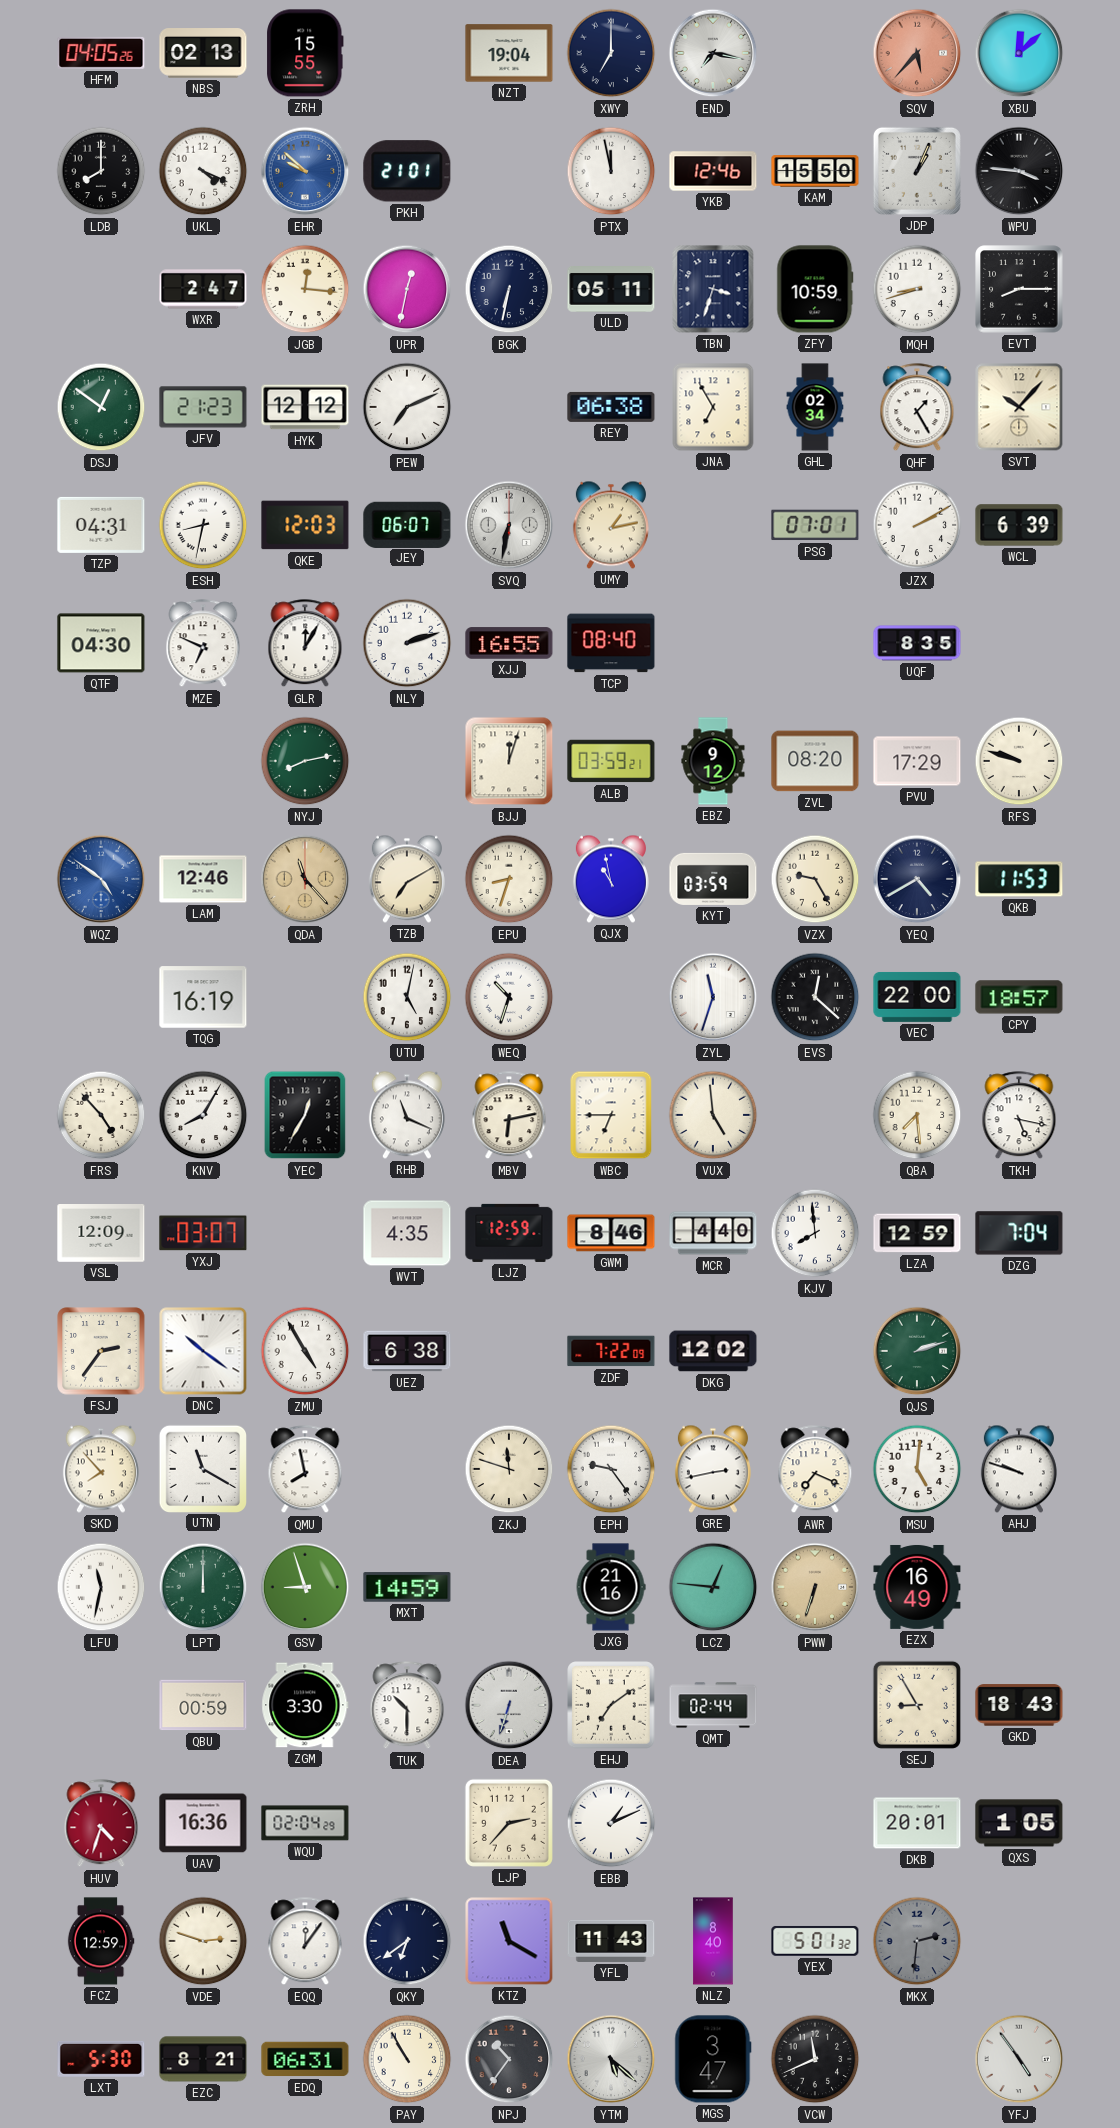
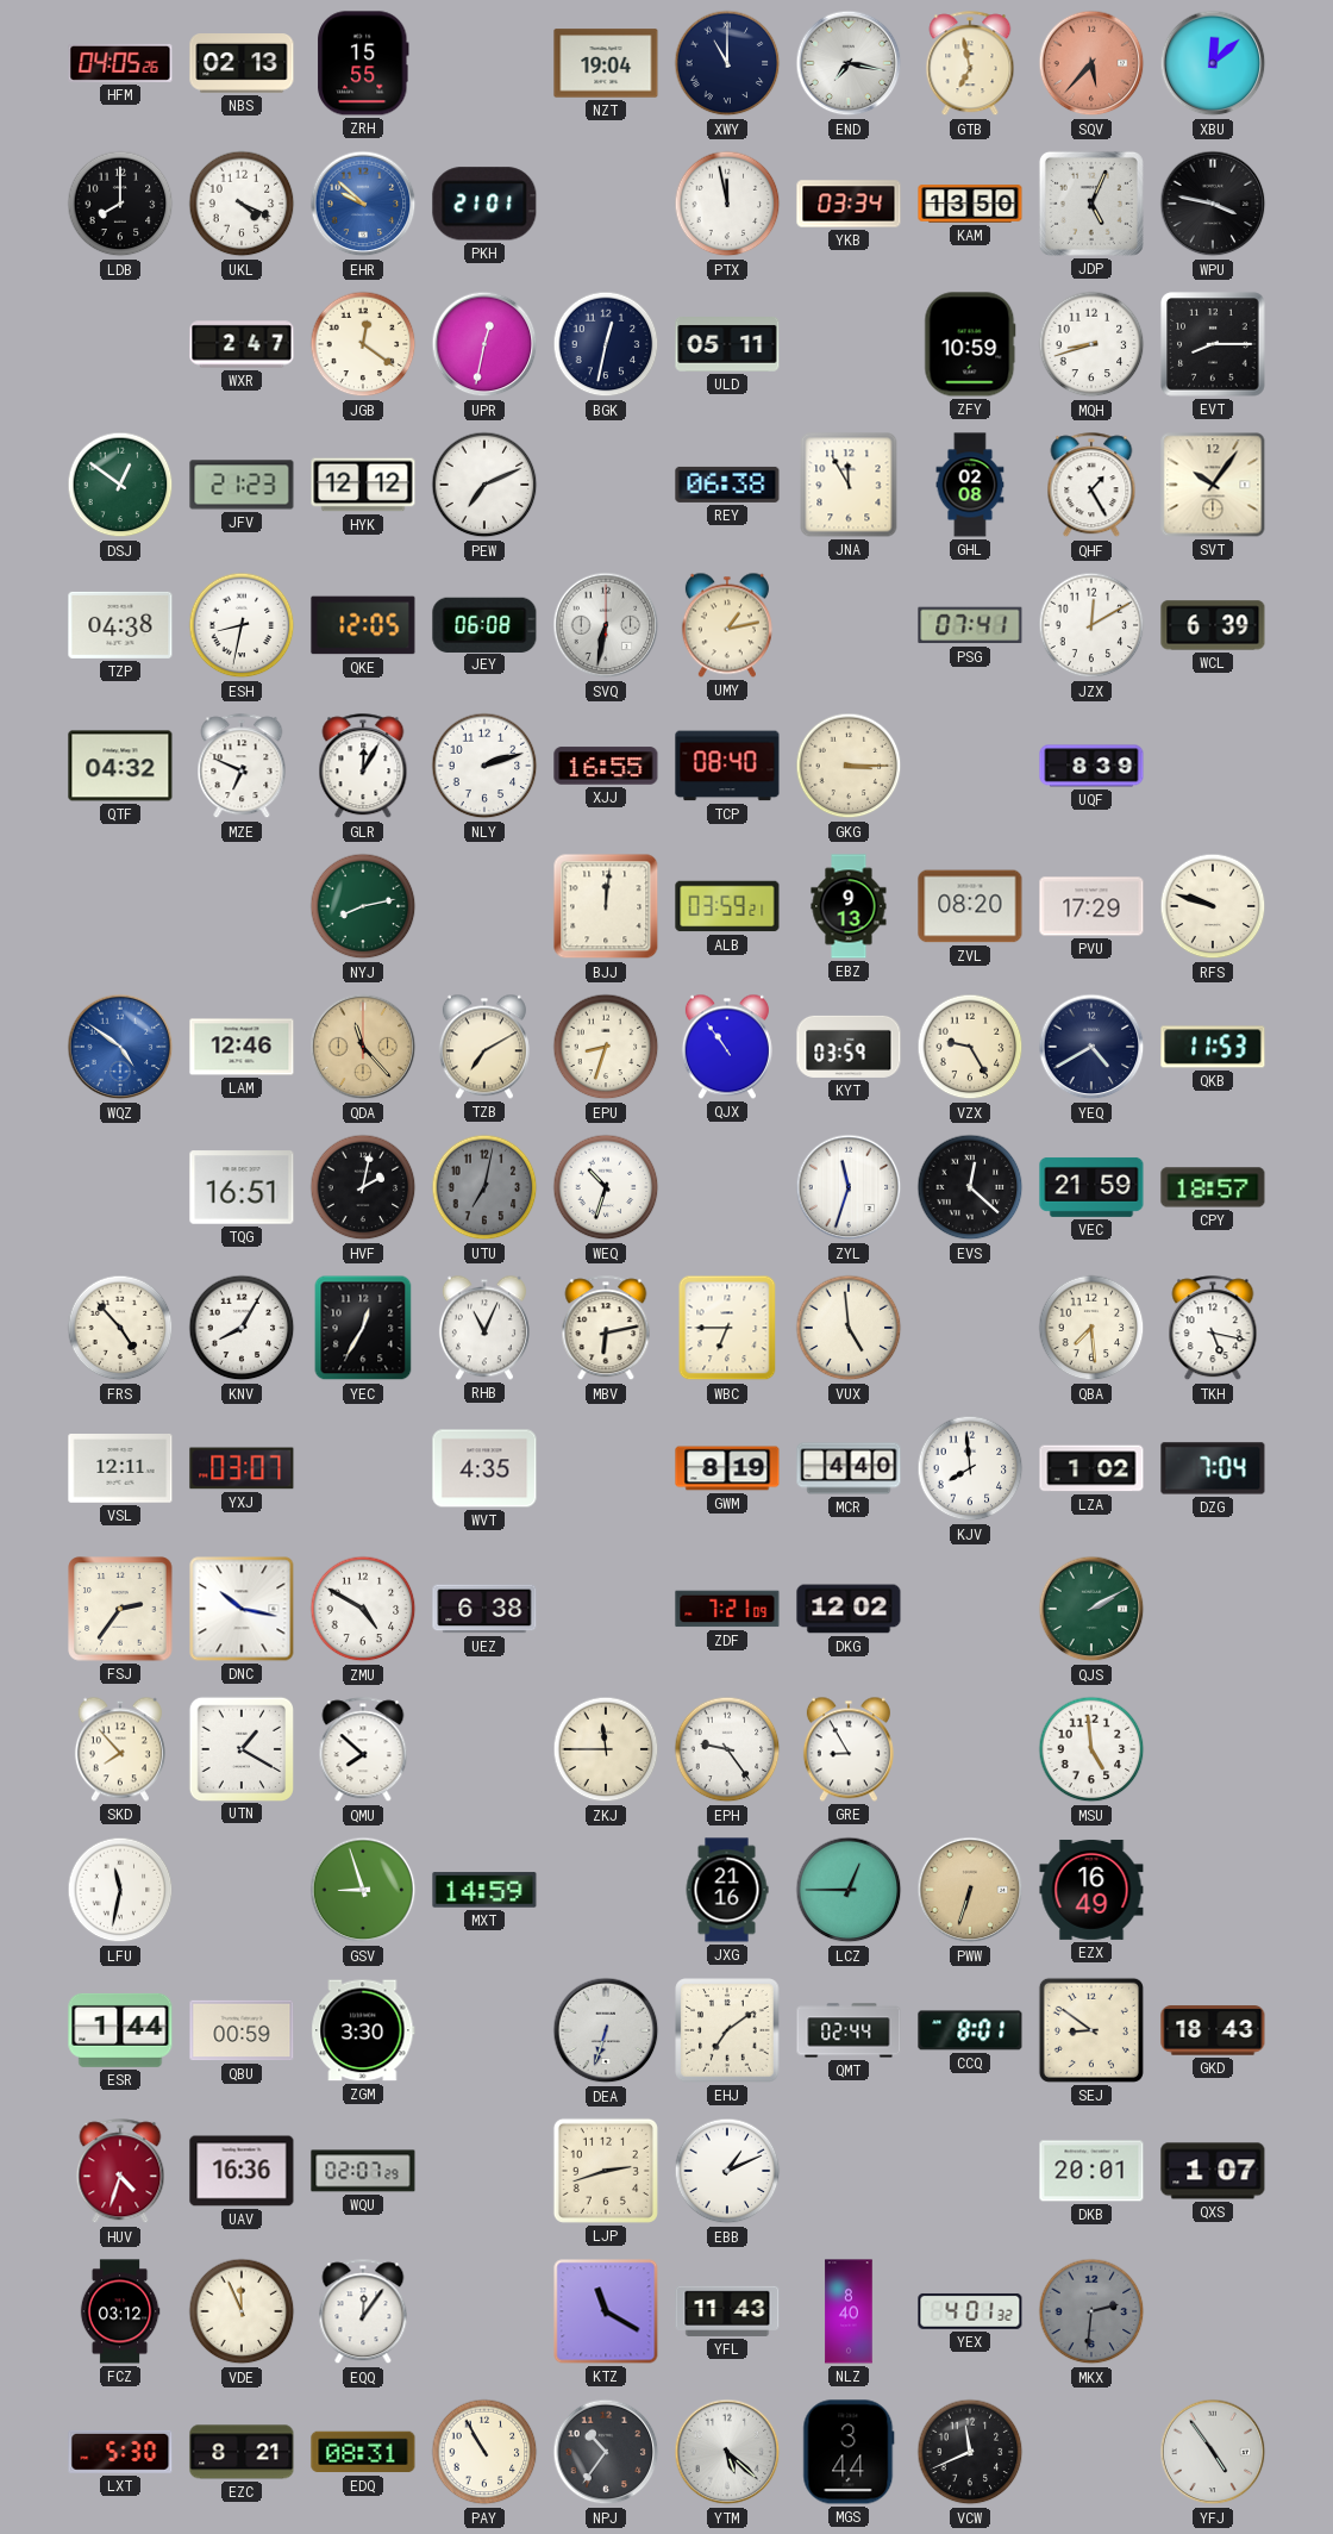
XWY: 7:00 -> 11:00 (727, 63)
GTB: none -> 6:58 (970, 64)
YKB: 12:46 -> 03:34 (849, 204)
KAM: 15:50 -> 13:50 (970, 204)
JDP: 1:04 -> 5:04 (1091, 204)
WPU: 3:46 -> 3:47 (1213, 204)
JGB: 12:16 -> 12:21 (363, 344)
BGK: 6:32 -> 12:32 (606, 344)
TBN: 3:33 -> none (713, 289)
JNA: 6:55 -> 11:55 (849, 485)
GHL: 02:34 -> 02:08 (970, 485)
SVT: 10:07 -> 10:06 (1213, 485)
TZP: 04:31 -> 04:38 (120, 625)
QKE: 12:03 -> 12:05 (363, 625)
JEY: 06:07 -> 06:08 (484, 624)
PSG: 07:01 -> 07:41 (970, 625)
JZX: 2:10 -> 12:10 (1091, 625)
QTF: 04:30 -> 04:32 (120, 766)
GKG: none -> 3:15 (849, 766)
UQF: 8:35 -> 8:39 (1091, 766)
BJJ: 12:03 -> 12:01 (606, 906)
EBZ: 9:12 -> 9:13 (849, 906)
QJX: 10:58 -> 10:54 (727, 1047)
TQG: 16:19 -> 16:51 (242, 1187)
HVF: none -> 2:02 (363, 1187)
UTU: 5:02 -> 7:02 (484, 1187)
UTU dial: white -> grey (484, 1187)
VEC: 22:00 -> 21:59 (1091, 1187)
RHB: 11:19 -> 11:04 (484, 1328)
VSL: 12:09 -> 12:11 (120, 1469)
LJZ: 12:59 -> none (509, 1233)
GWM: 8:46 -> 8:19 (727, 1468)
LZA: 12:59 -> 1:02 (1091, 1468)
DNC: 10:21 -> 10:17 (242, 1609)
ZMU: 4:55 -> 4:50 (363, 1609)
ZDF: 7:22 -> 7:21 (727, 1609)
QJS: 2:12 -> 2:10 (1091, 1609)
UTN: 11:20 -> 1:20 (240, 1748)
QMU: 7:58 -> 7:52 (363, 1750)
ZKJ: 11:48 -> 11:45 (606, 1749)
GRE: 2:43 -> 8:55 (849, 1749)
AWR: 7:19 -> none (815, 1470)
MSU: 5:01 -> 4:59 (1091, 1749)
AHJ: 9:48 -> none (1019, 1469)
LPT: 12:00 -> none (203, 1587)
LCZ: 12:46 -> 12:45 (849, 1890)
ESR: none -> 1:44 (120, 2030)
TUK: 10:30 -> none (407, 1706)
CCQ: none -> 8:01 (970, 2030)
SEJ: 8:55 -> 8:51 (1091, 2030)
WQU: 02:04 -> 02:07 (363, 2171)
LJP: 2:37 -> 2:42 (606, 2171)
QXS: 1:05 -> 1:07 (1213, 2171)
FCZ: 12:59 -> 03:12 (120, 2311)
VDE: 2:48 -> 11:56 (242, 2311)
QKY: 6:39 -> none (407, 1941)
YEX: 5:01 -> 4:01 (970, 2311)
EDQ: 06:31 -> 08:31 (363, 2452)
MGS: 3:47 -> 3:44 (849, 2452)
